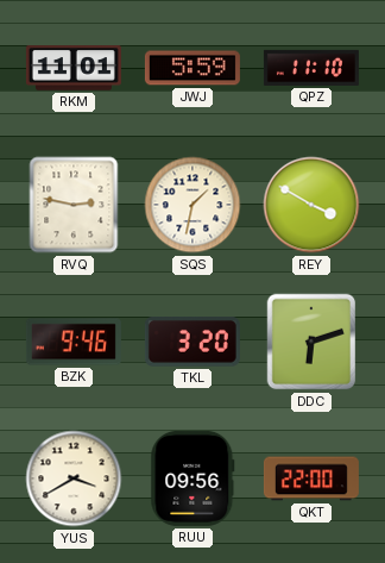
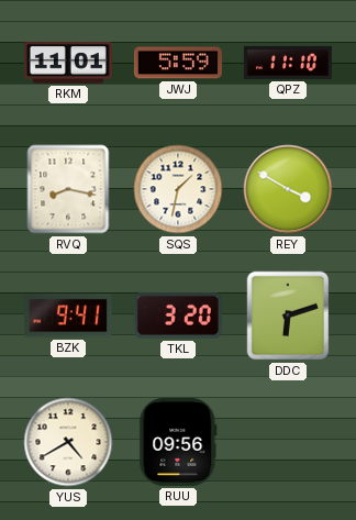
RVQ: 2:47 -> 8:17 (68, 189)
BZK: 9:46 -> 9:41 (68, 316)
YUS: 3:40 -> 4:40 (68, 442)
QKT: 22:00 -> none (311, 478)
